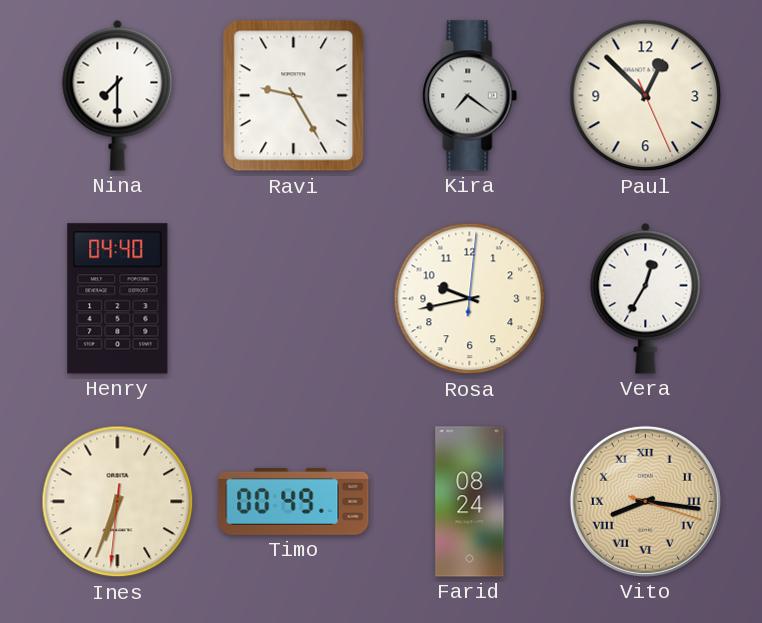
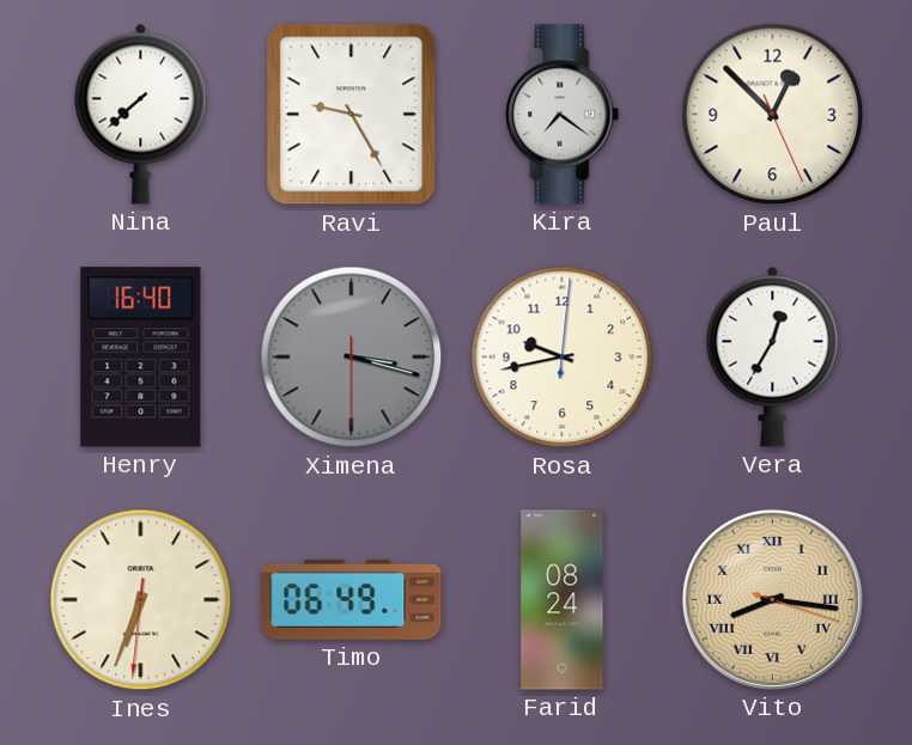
Nina: 7:30 -> 7:38 (141, 114)
Henry: 04:40 -> 16:40 (141, 358)
Ximena: none -> 3:17 (352, 358)
Timo: 00:49 -> 06:49 (352, 599)
